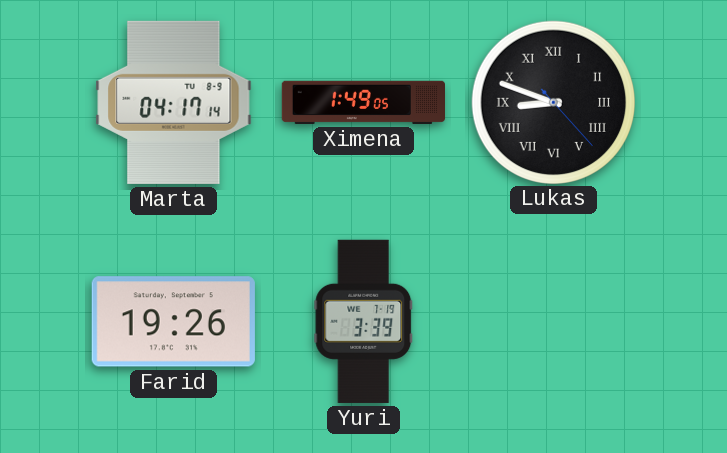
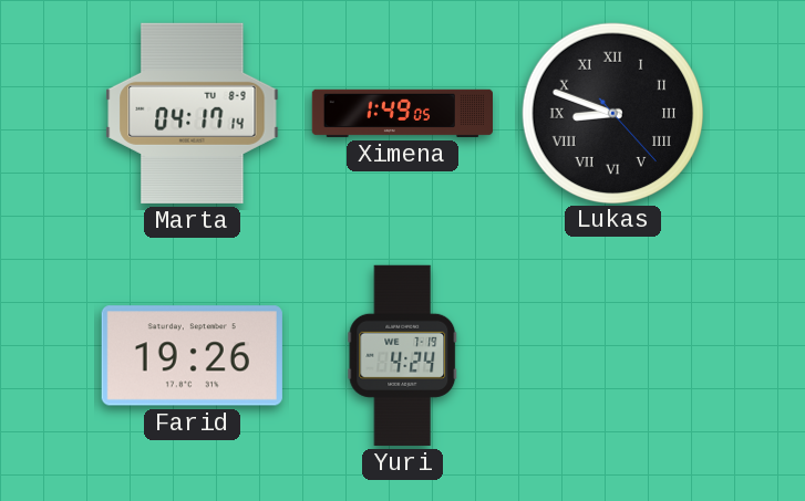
Yuri: 3:39 -> 4:24 (403, 355)
